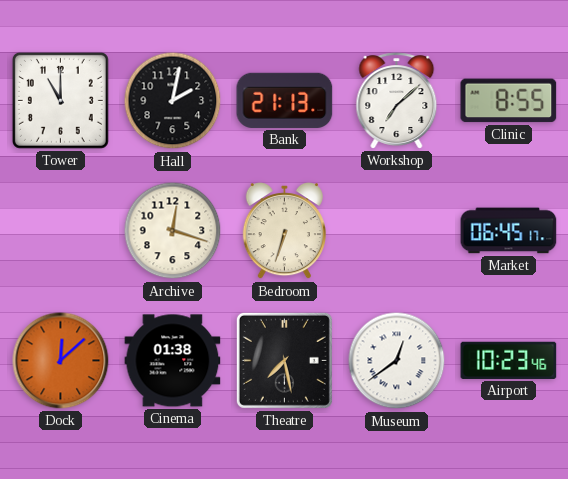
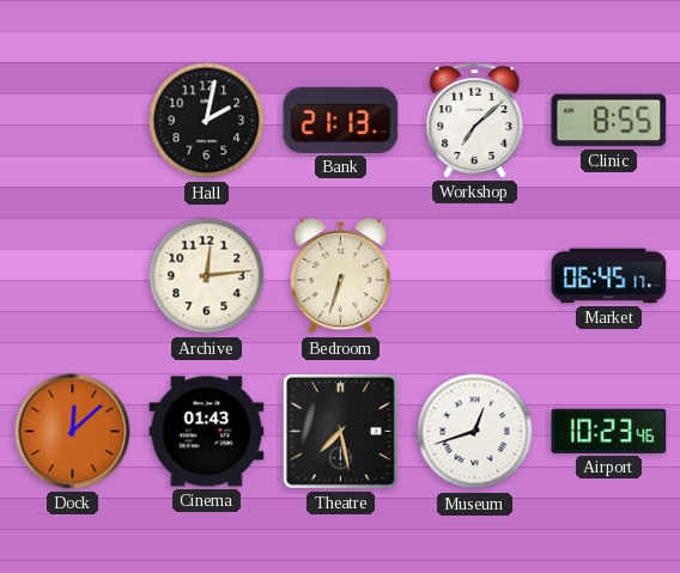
Tower: 11:00 -> none (60, 100)
Archive: 12:18 -> 12:14 (207, 276)
Cinema: 01:38 -> 01:43 (207, 432)
Museum: 12:39 -> 12:42 (475, 432)
